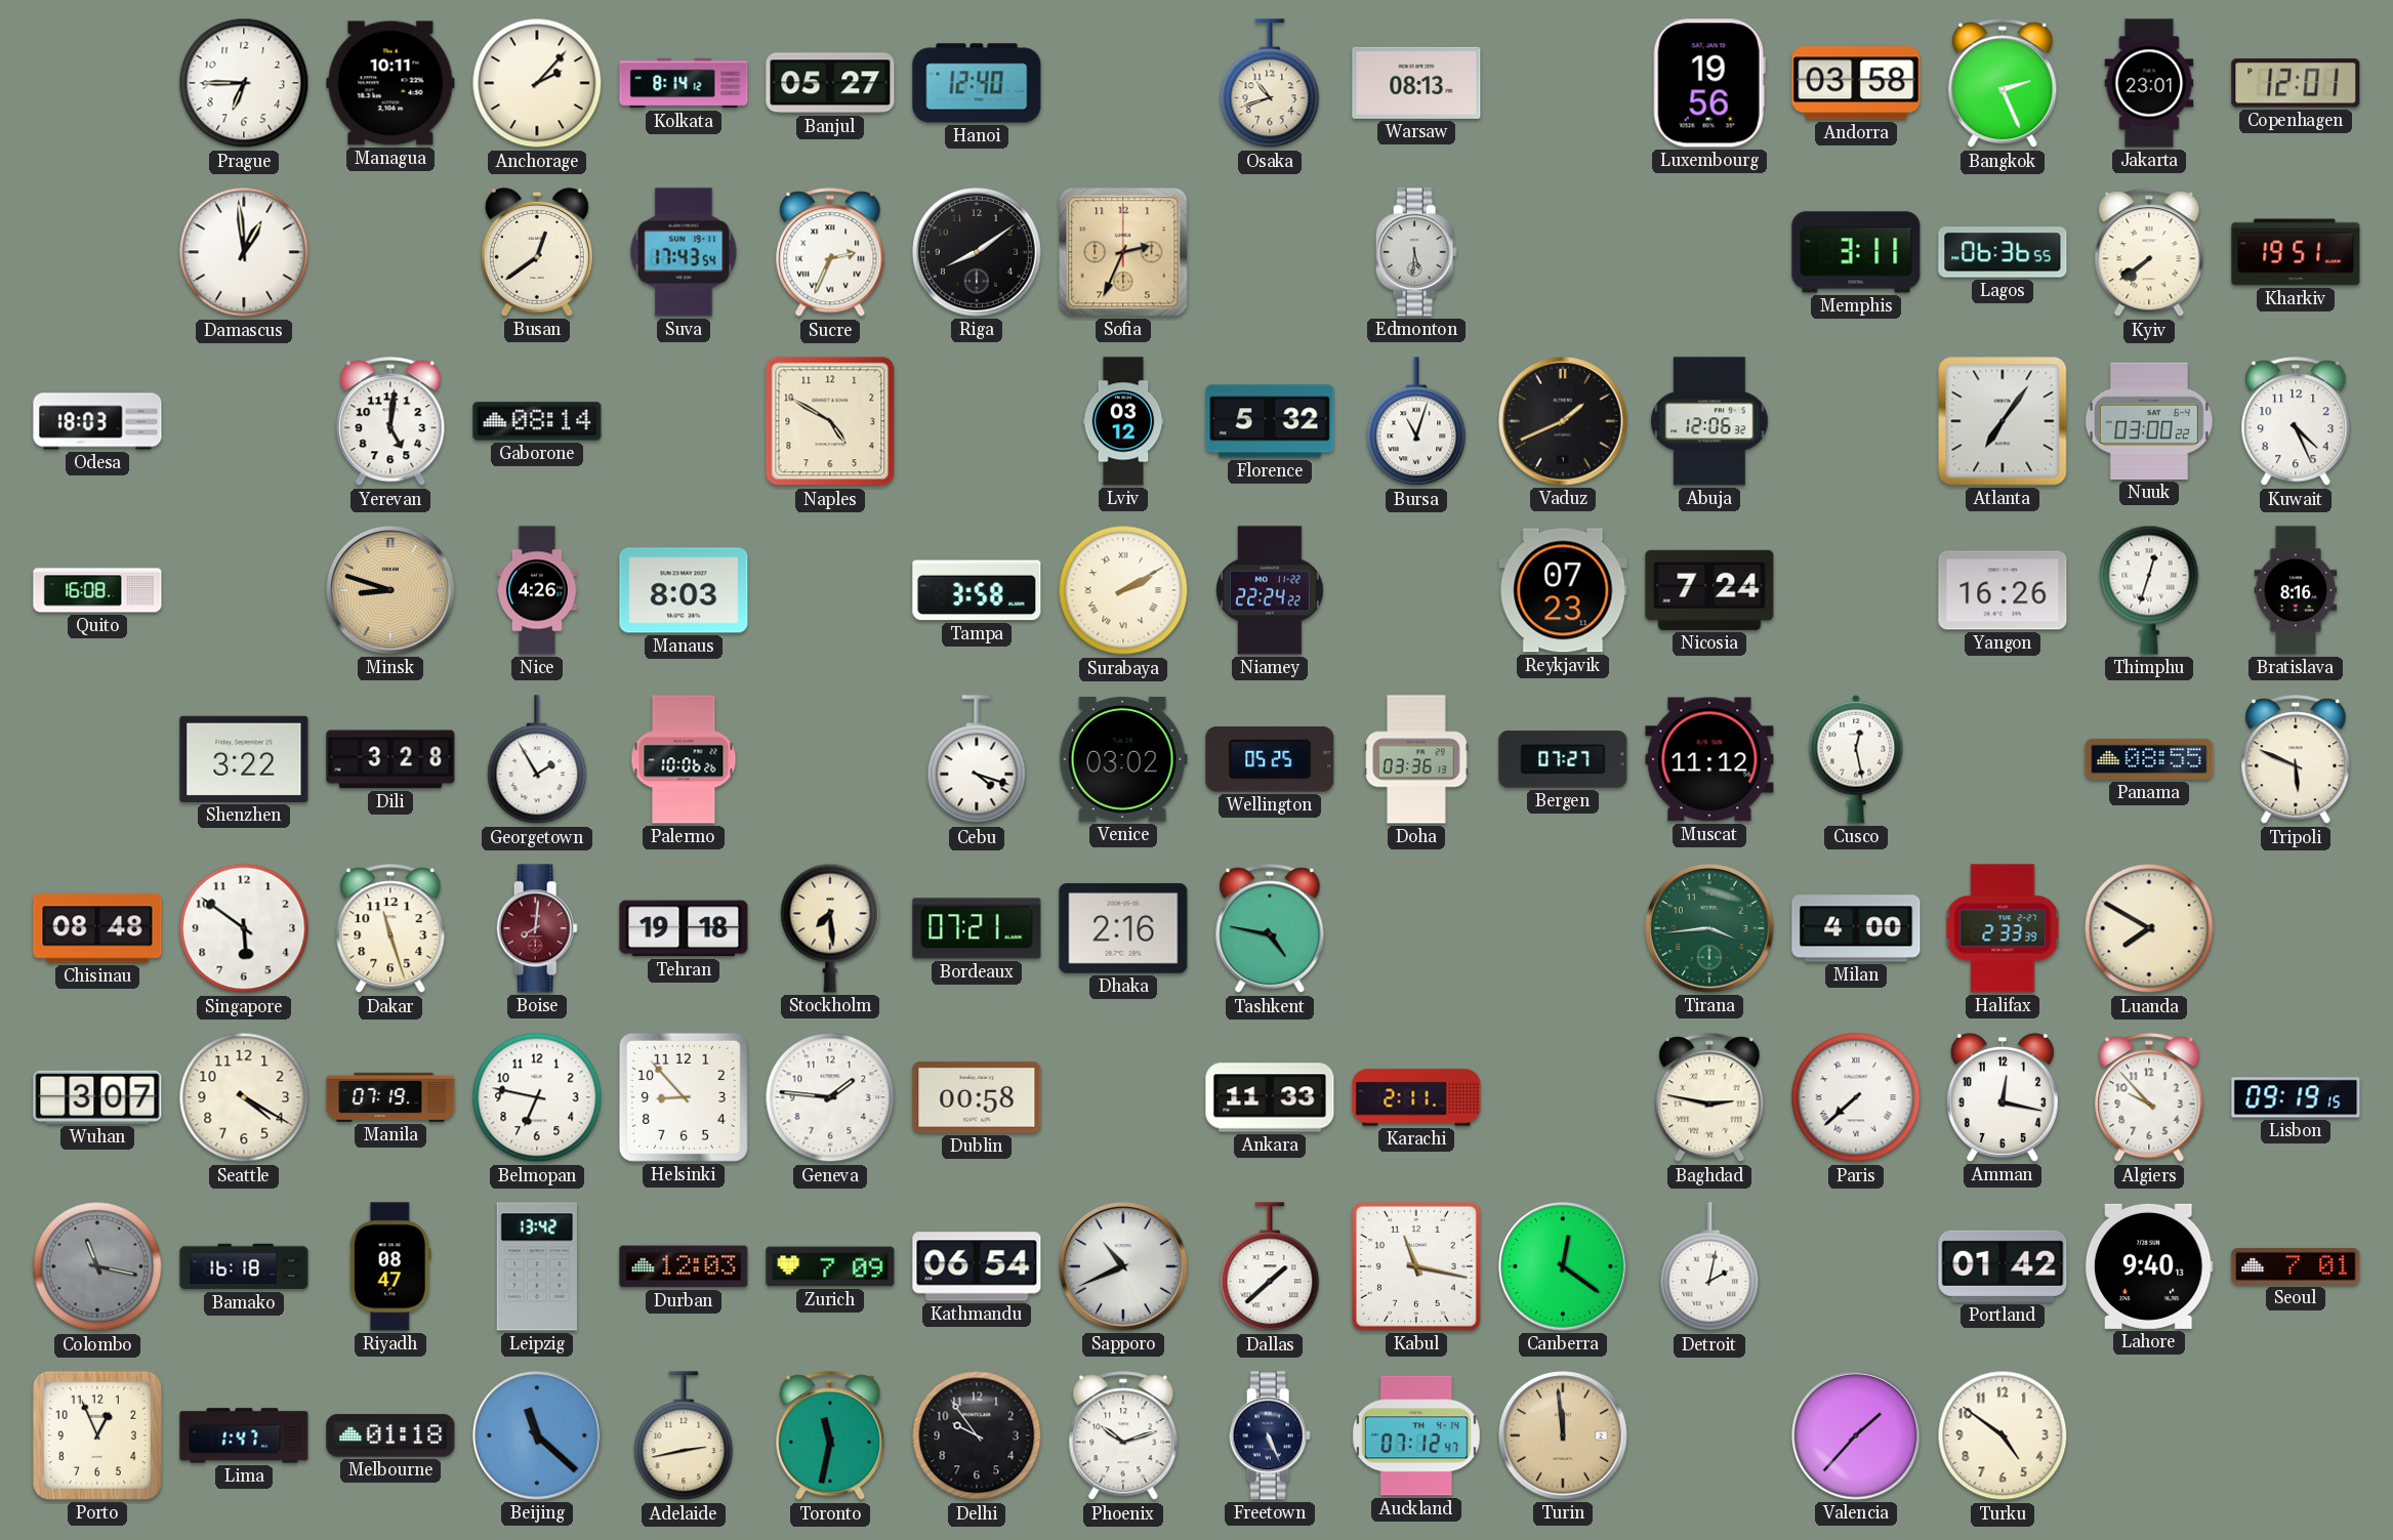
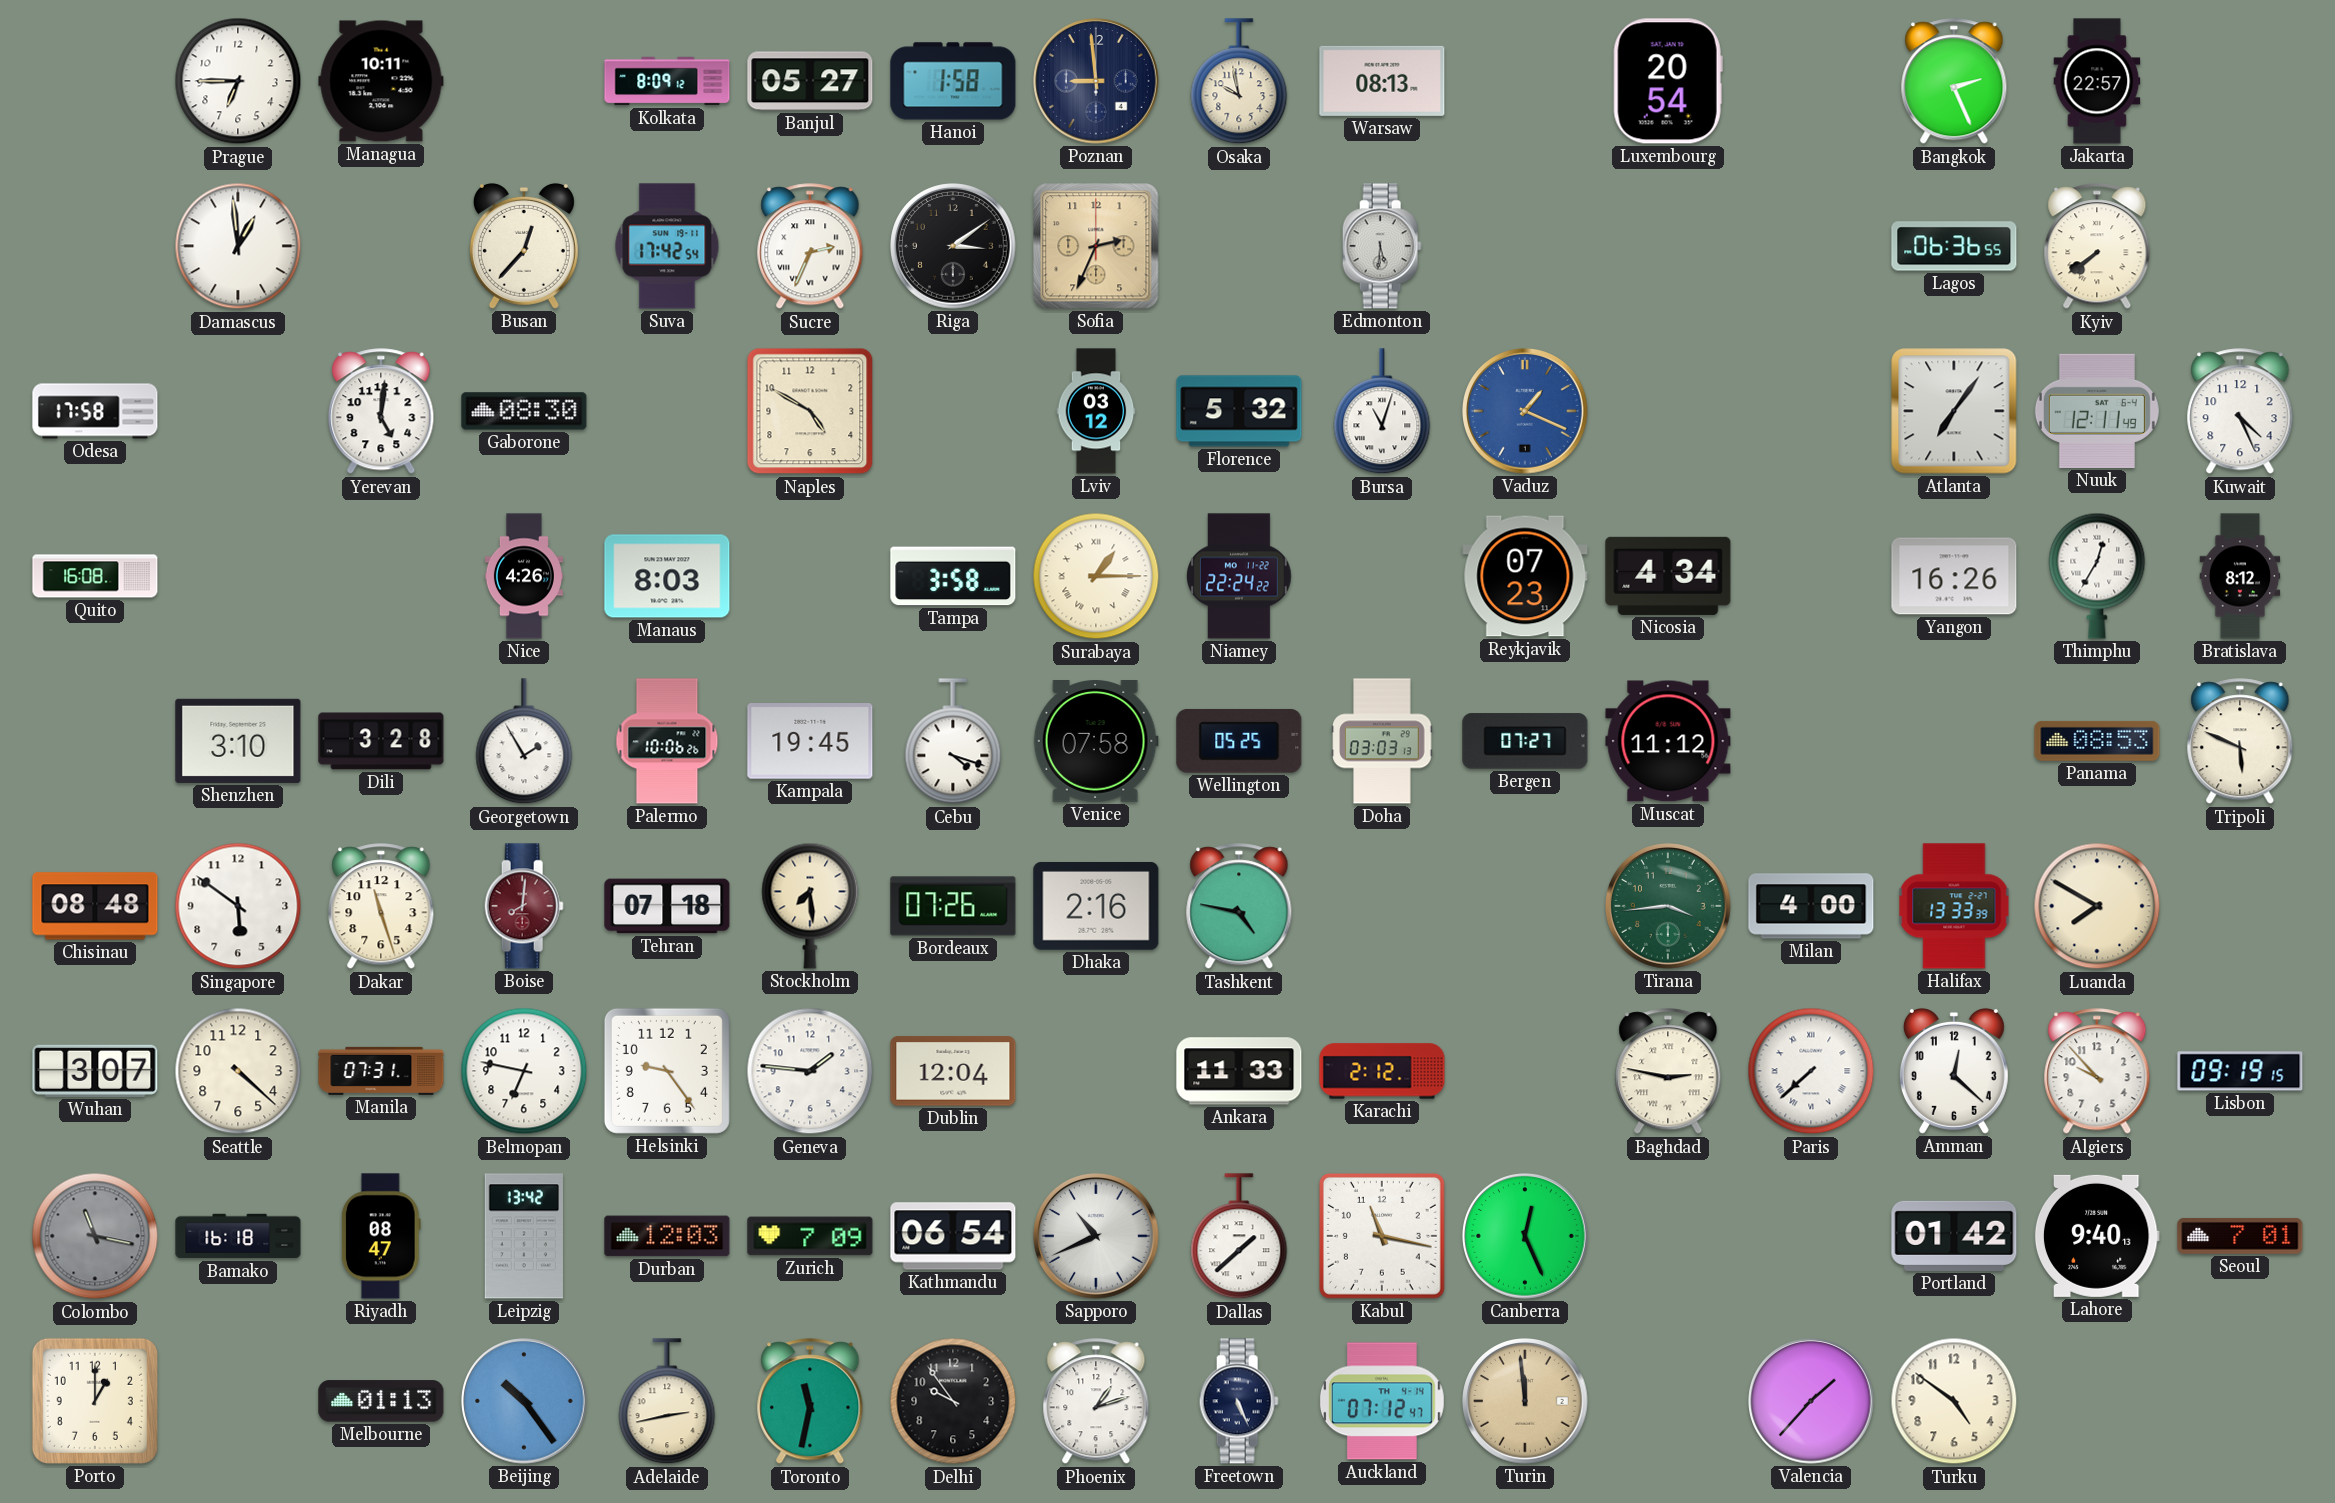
Anchorage: 2:07 -> none (537, 83)
Kolkata: 8:14 -> 8:09 (667, 81)
Hanoi: 12:40 -> 1:58 (953, 81)
Poznan: none -> 8:59 (1096, 81)
Osaka: 10:42 -> 9:58 (1239, 82)
Luxembourg: 19:56 -> 20:54 (1668, 81)
Andorra: 03:58 -> none (1856, 83)
Jakarta: 23:01 -> 22:57 (2097, 81)
Copenhagen: 12:01 -> none (2296, 83)
Busan: 12:39 -> 12:37 (524, 246)
Suva: 17:43 -> 17:42 (667, 246)
Riga: 8:09 -> 3:09 (953, 246)
Memphis: 3:11 -> none (1856, 252)
Kharkiv: 19:51 -> none (2296, 252)
Odesa: 18:03 -> 17:58 (95, 411)
Gaborone: 08:14 -> 08:30 (524, 411)
Vaduz: 1:41 -> 1:19 (1525, 411)
Vaduz dial: black -> blue (1525, 411)
Abuja: 12:06 -> none (1709, 421)
Nuuk: 03:00 -> 12:11 (2097, 411)
Minsk: 8:48 -> none (390, 590)
Surabaya: 2:10 -> 1:15 (1096, 576)
Nicosia: 7:24 -> 4:34 (1668, 576)
Thimphu: 12:33 -> 12:35 (2097, 576)
Bratislava: 8:16 -> 8:12 (2240, 576)
Shenzhen: 3:22 -> 3:10 (238, 741)
Kampala: none -> 19:45 (810, 741)
Venice: 03:02 -> 07:58 (1096, 742)
Doha: 03:36 -> 03:03 (1382, 741)
Cusco: 12:28 -> none (1856, 759)
Panama: 08:55 -> 08:53 (2097, 741)
Tehran: 19:18 -> 07:18 (667, 906)
Bordeaux: 07:21 -> 07:26 (953, 906)
Halifax: 2:33 -> 13:33 (1954, 906)
Seattle: 4:20 -> 4:22 (238, 1071)
Manila: 07:19 -> 07:31 (381, 1071)
Helsinki: 8:53 -> 9:24 (667, 1071)
Dublin: 00:58 -> 12:04 (953, 1071)
Karachi: 2:11 -> 2:12 (1382, 1071)
Amman: 12:17 -> 12:22 (1954, 1071)
Canberra: 12:21 -> 12:26 (1525, 1236)
Detroit: 2:02 -> none (1709, 1267)
Porto: 12:56 -> 1:00 (95, 1401)
Lima: 1:47 -> none (244, 1435)
Melbourne: 01:18 -> 01:13 (381, 1401)
Beijing: 11:22 -> 10:24 (524, 1401)
Phoenix: 10:12 -> 1:12 (1096, 1402)
